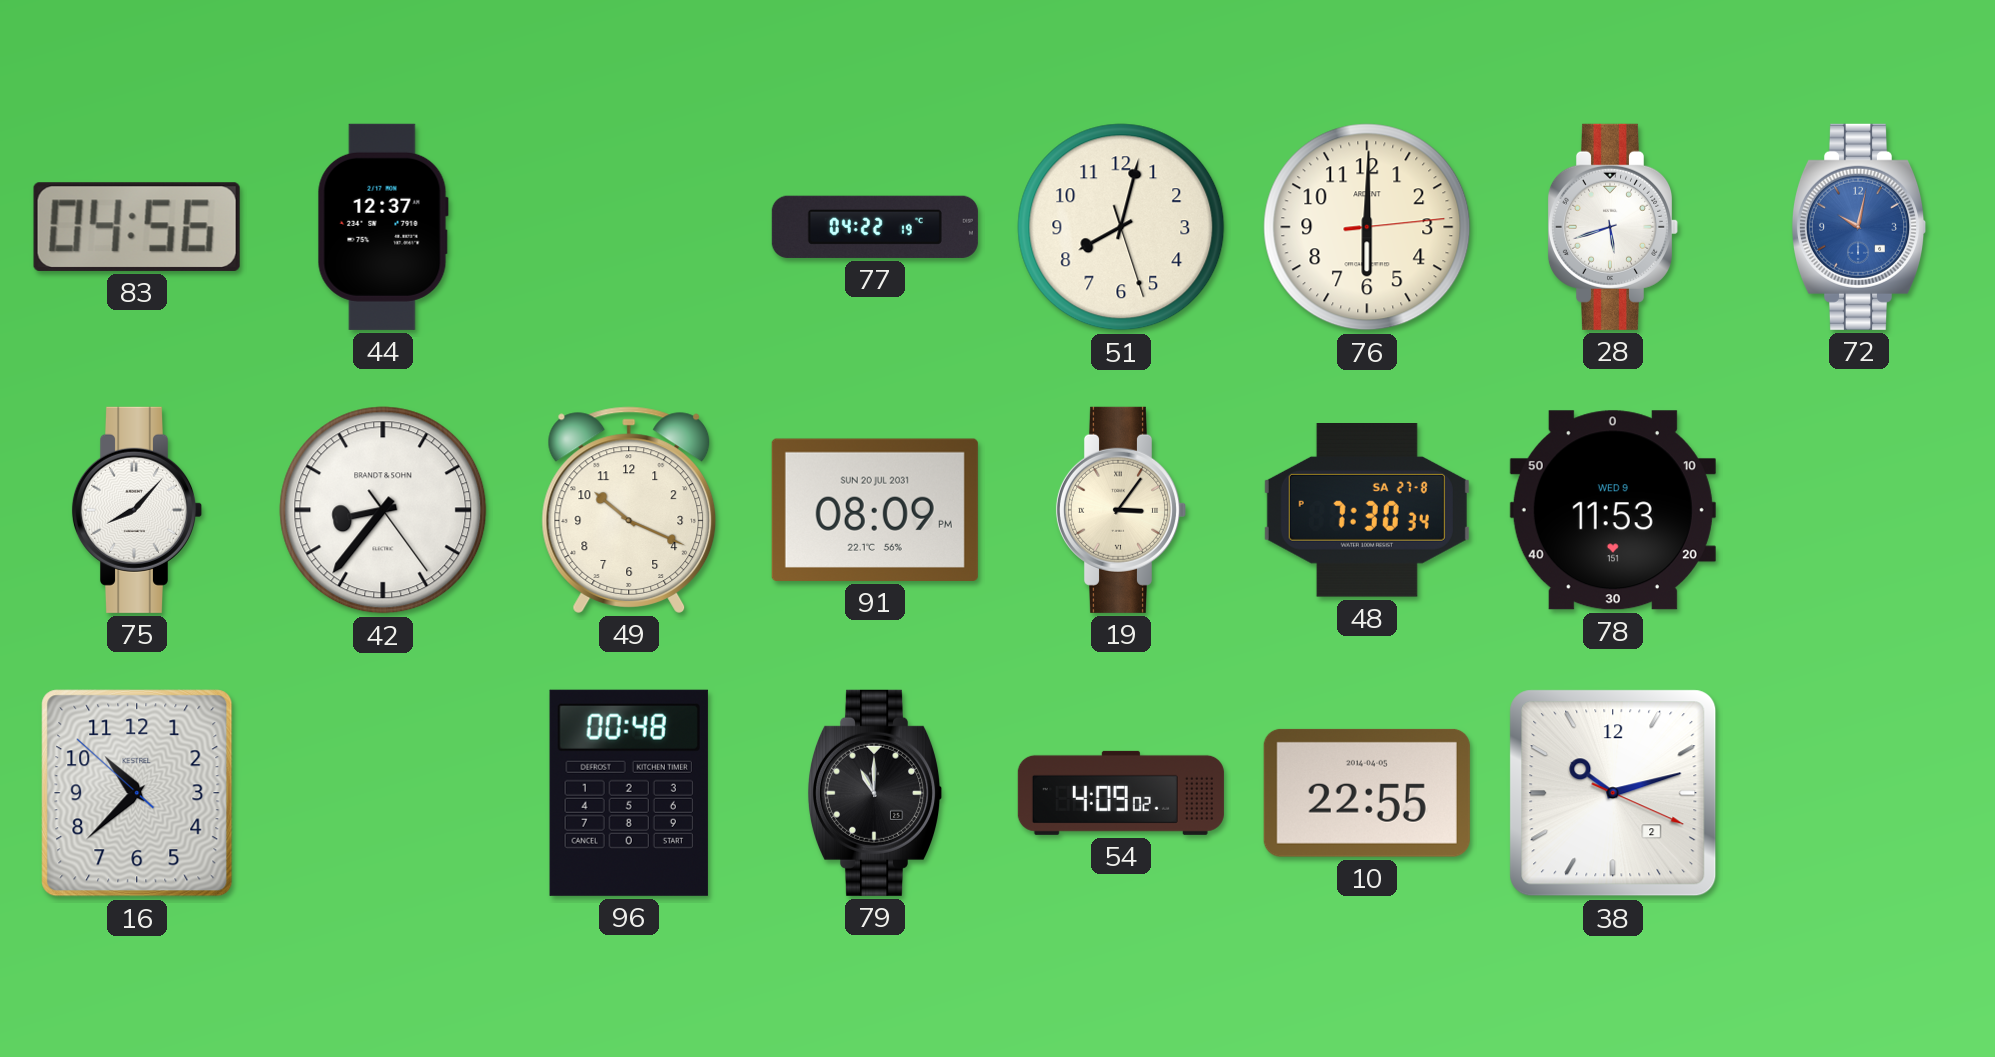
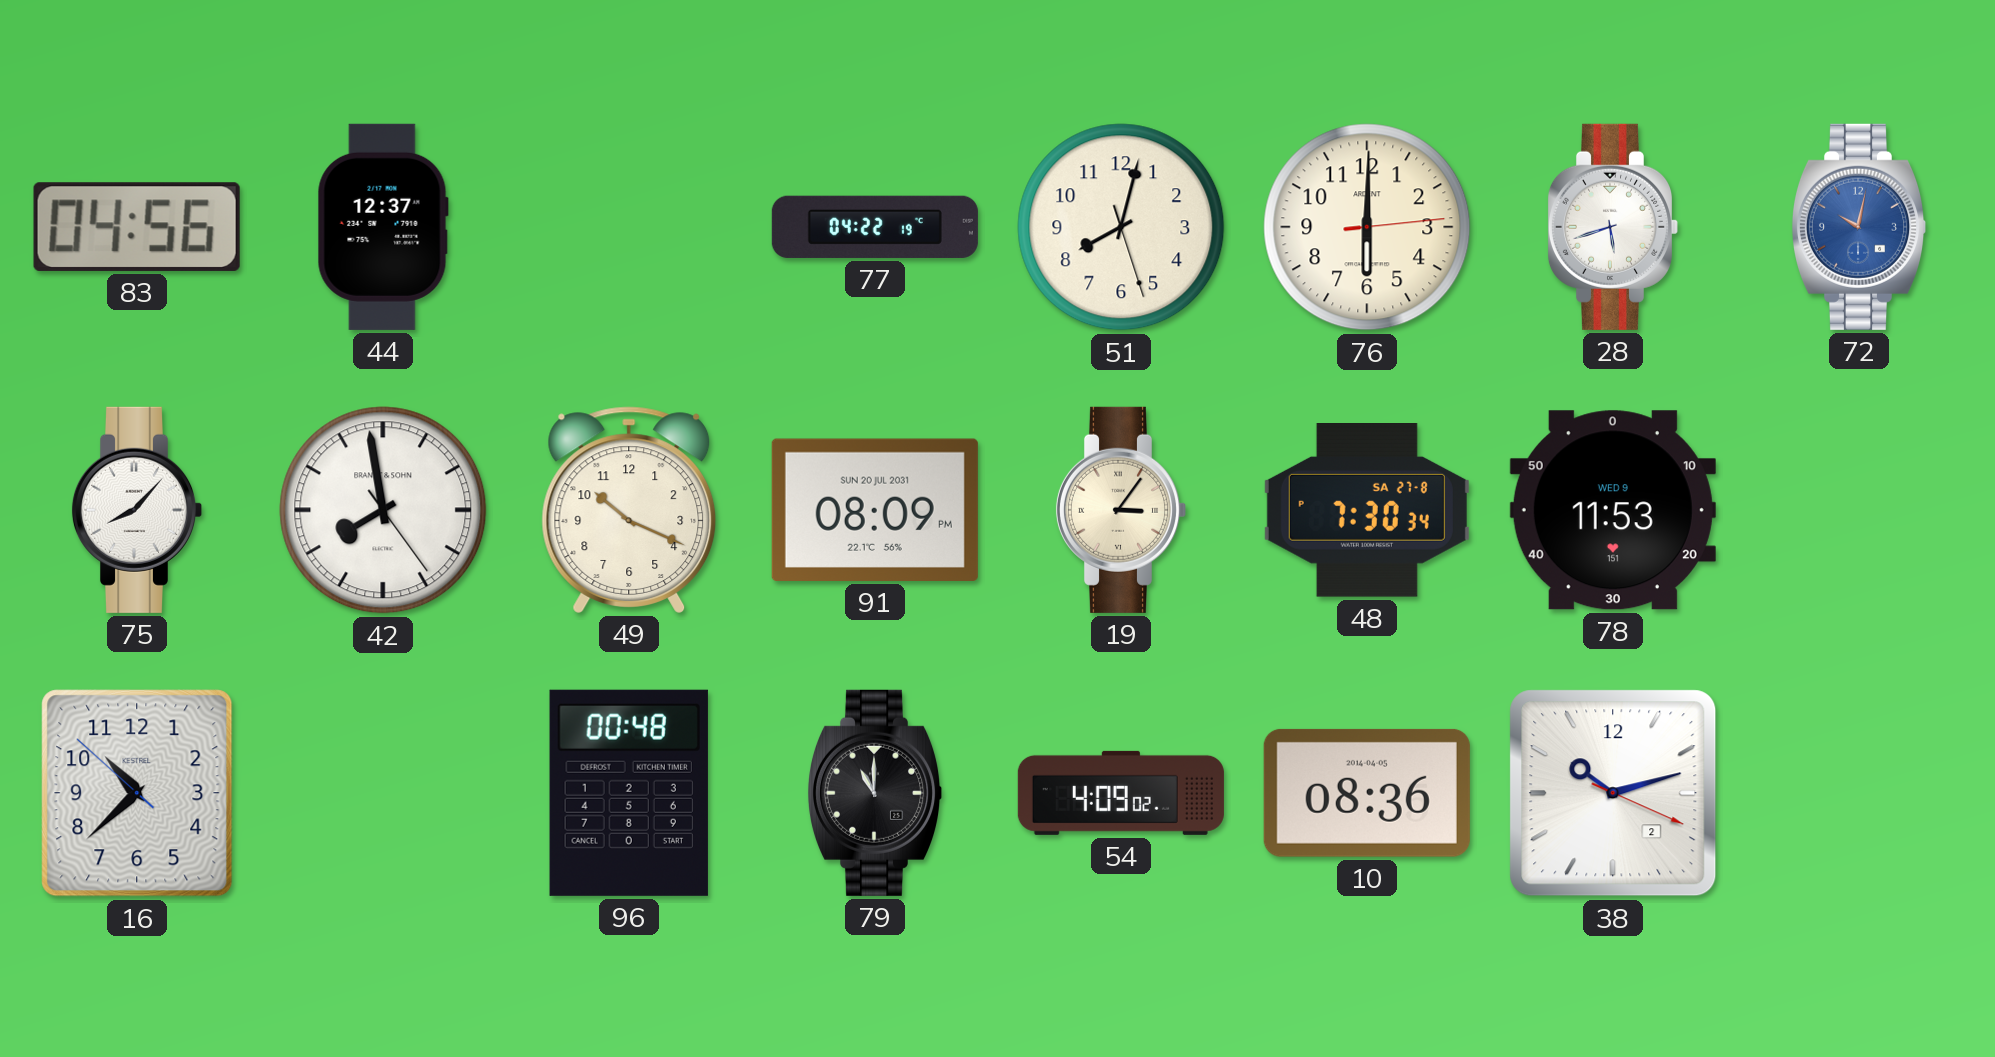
42: 8:36 -> 7:58 (383, 510)
10: 22:55 -> 08:36 (1367, 793)
